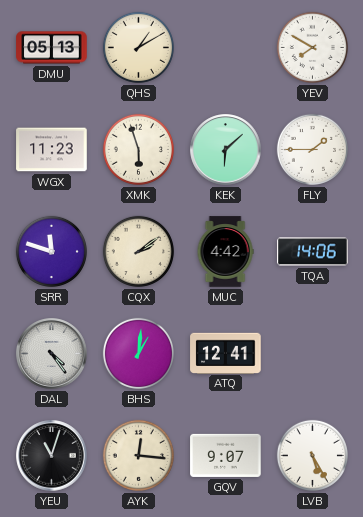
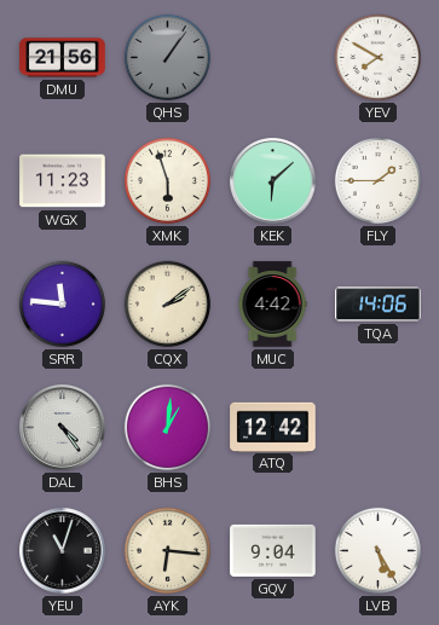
DMU: 05:13 -> 21:56 (63, 58)
QHS: 1:10 -> 1:06 (167, 57)
QHS dial: cream -> grey (167, 57)
SRR: 11:48 -> 11:46 (62, 303)
ATQ: 12:41 -> 12:42 (273, 427)
AYK: 12:16 -> 6:16 (167, 550)
GQV: 9:07 -> 9:04 (273, 550)
